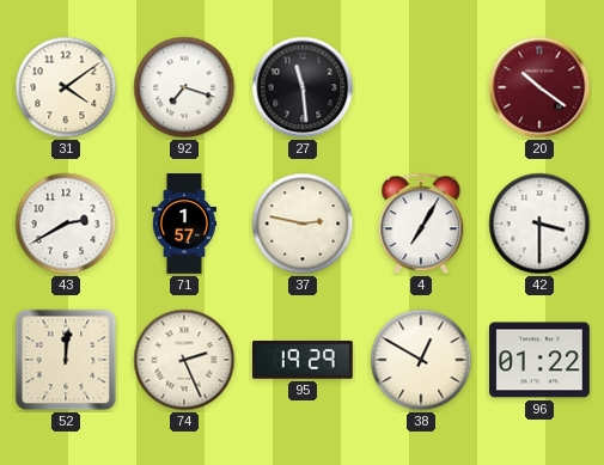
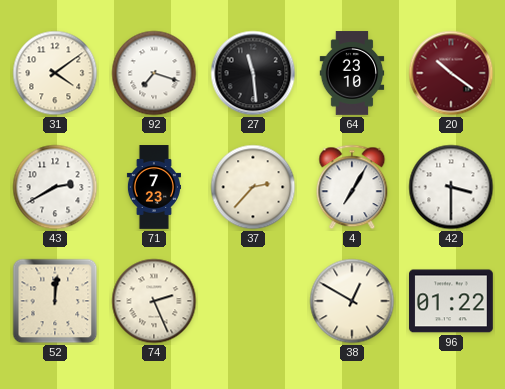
64: none -> 23:10 (352, 73)
71: 1:57 -> 7:23 (153, 187)
37: 2:47 -> 2:37 (253, 187)
95: 19:29 -> none (303, 361)
